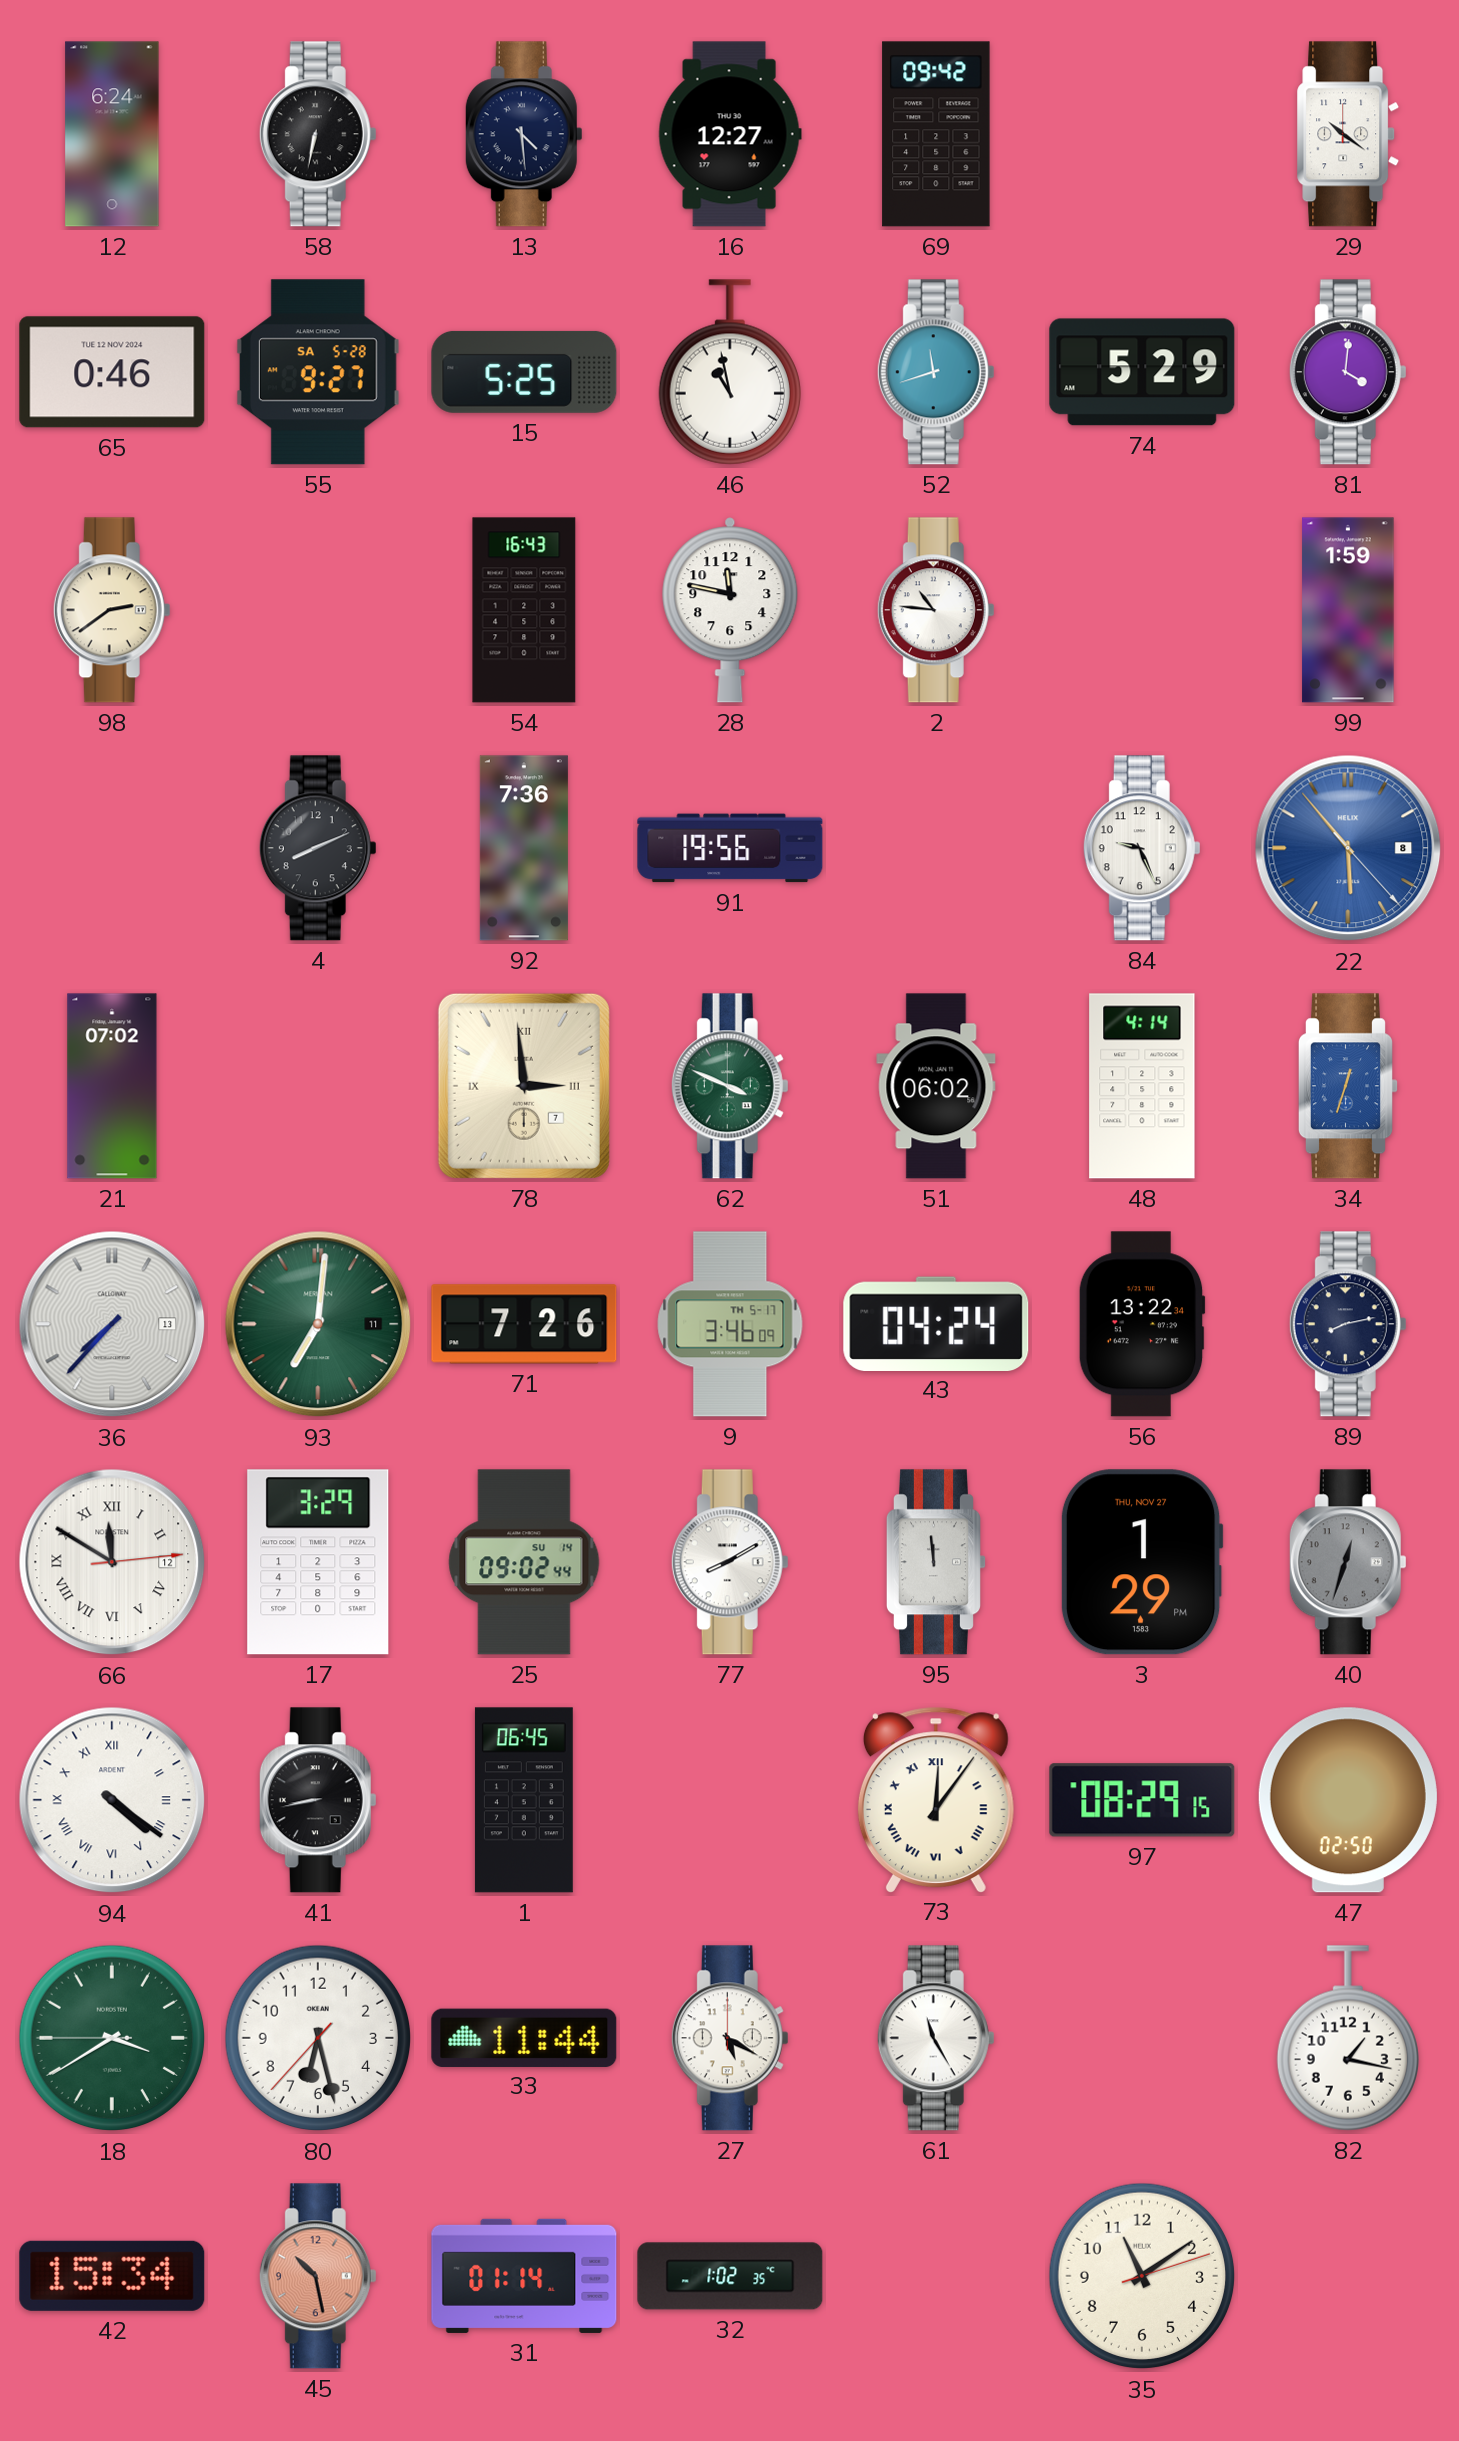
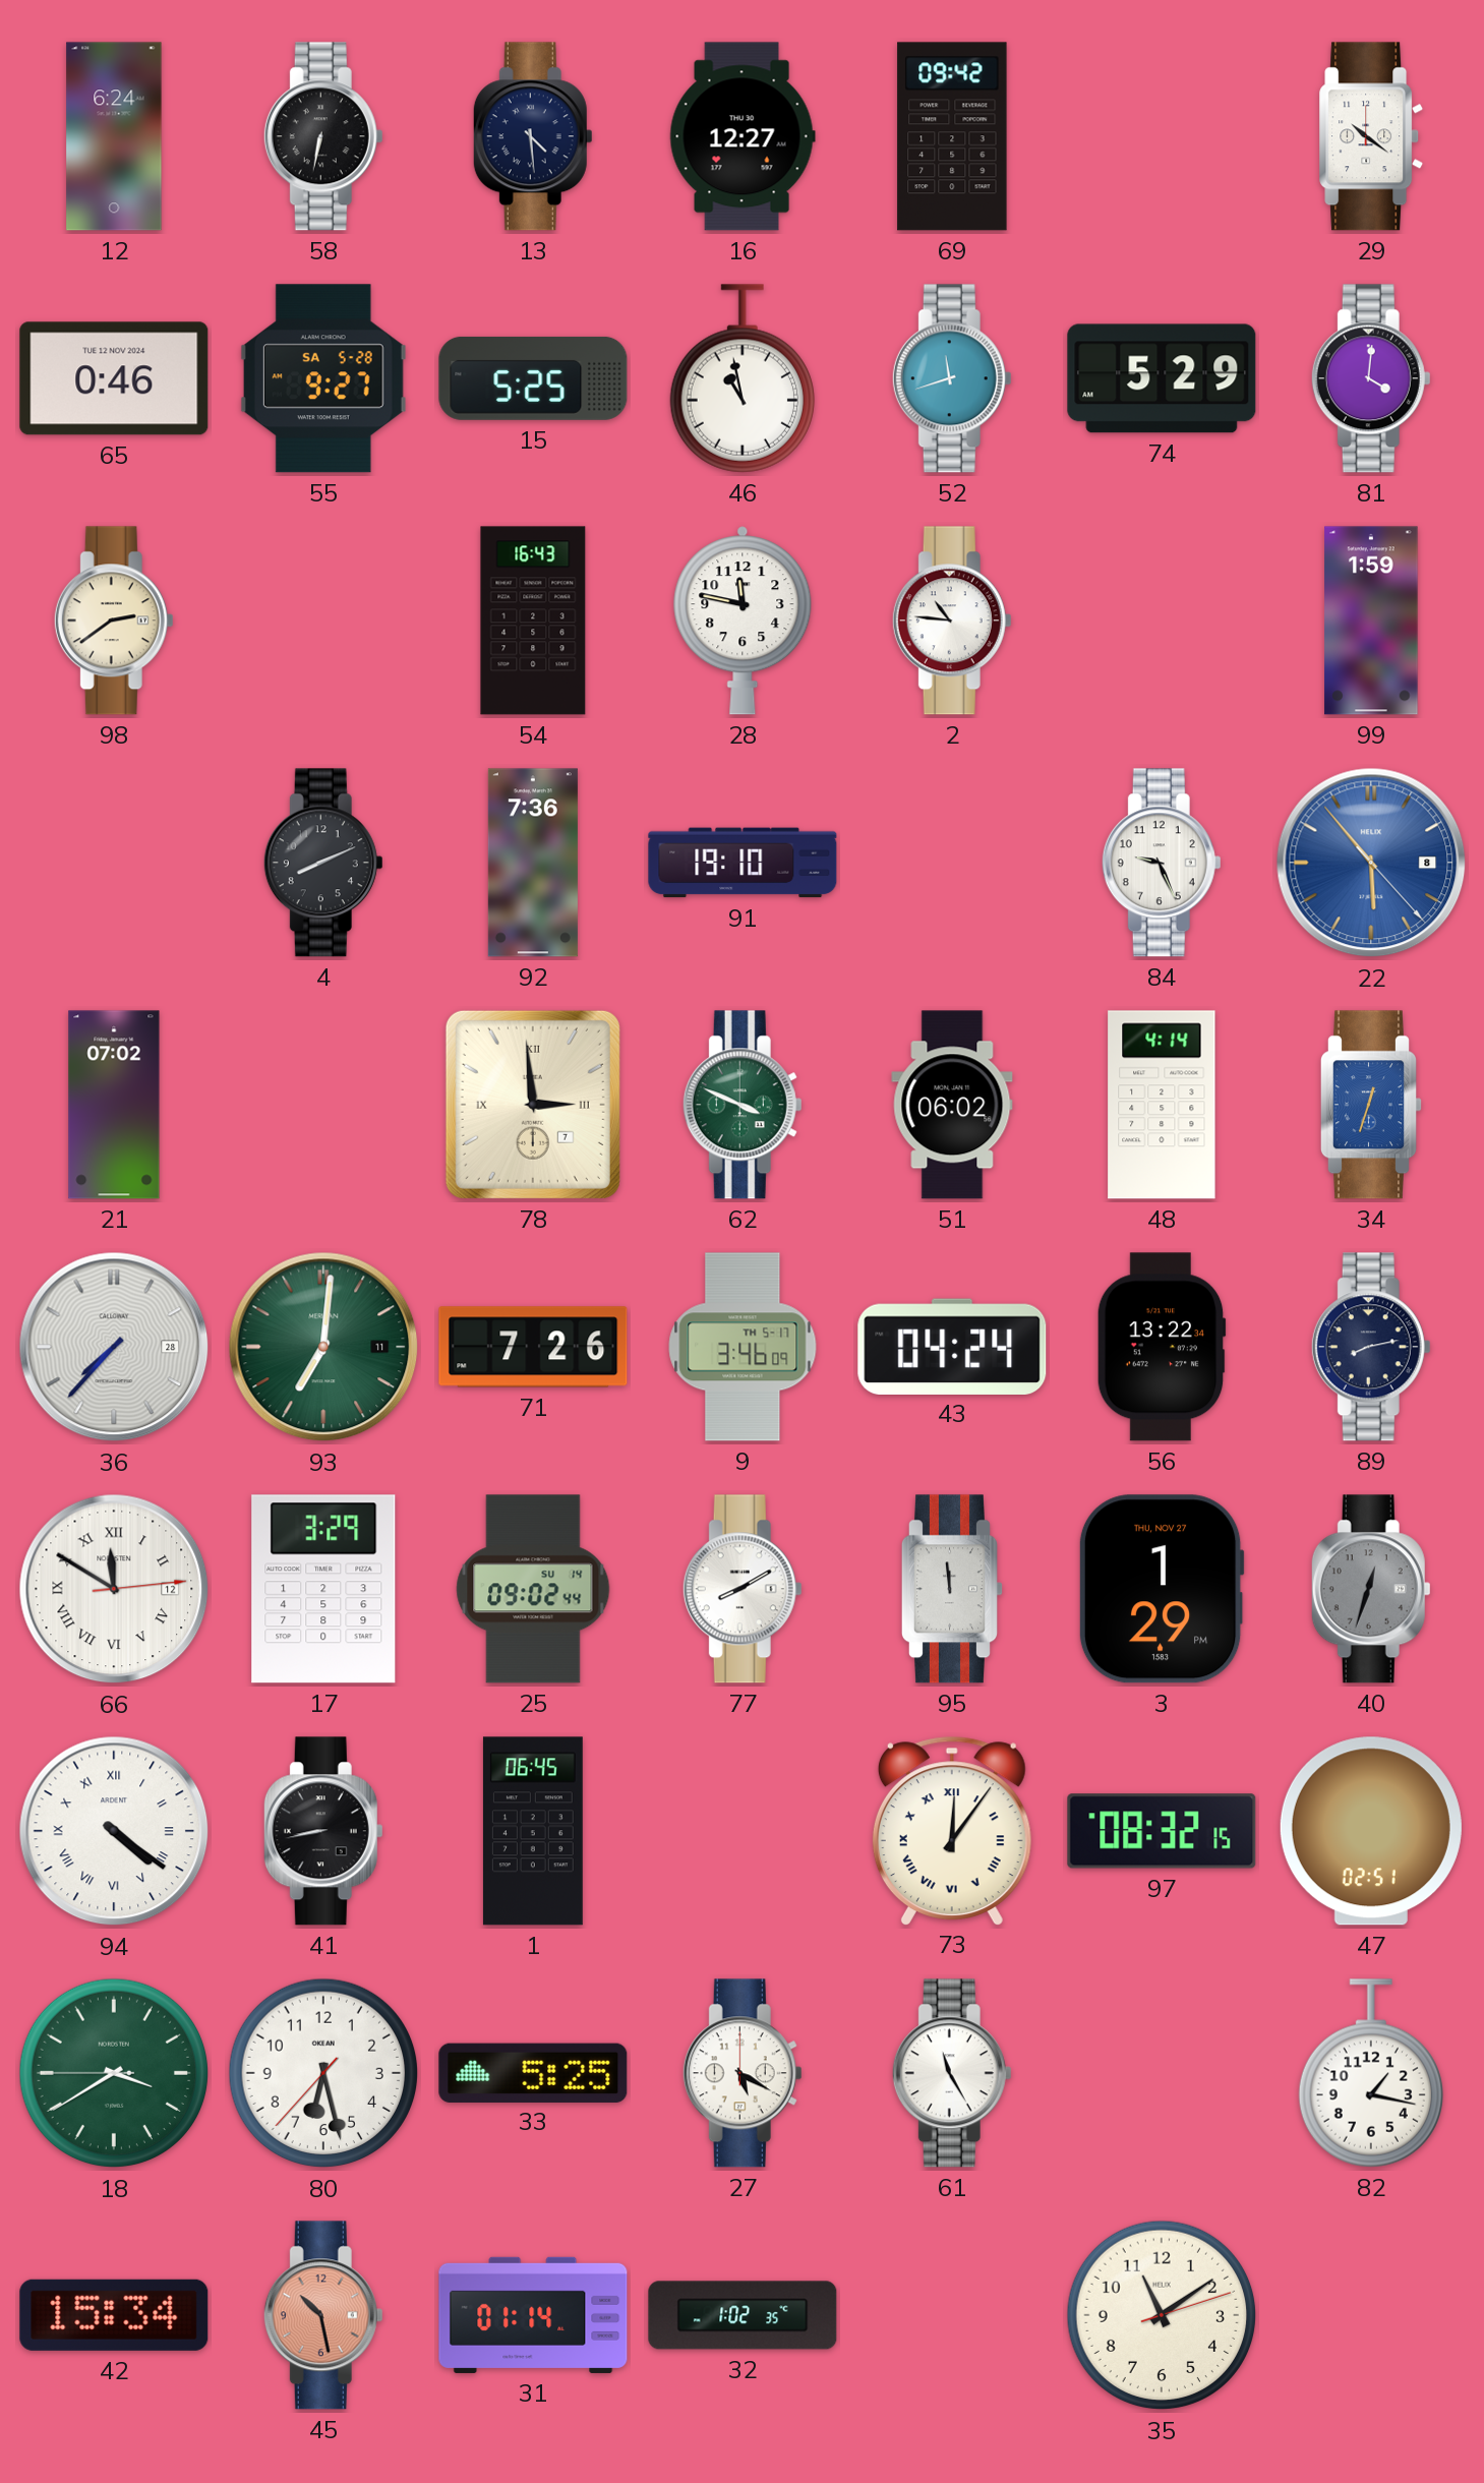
91: 19:56 -> 19:10 (743, 863)
36 date: 13 -> 28 (114, 1347)
97: 08:29 -> 08:32 (1162, 1831)
47: 02:50 -> 02:51 (1371, 1831)
33: 11:44 -> 5:25 (533, 2072)
